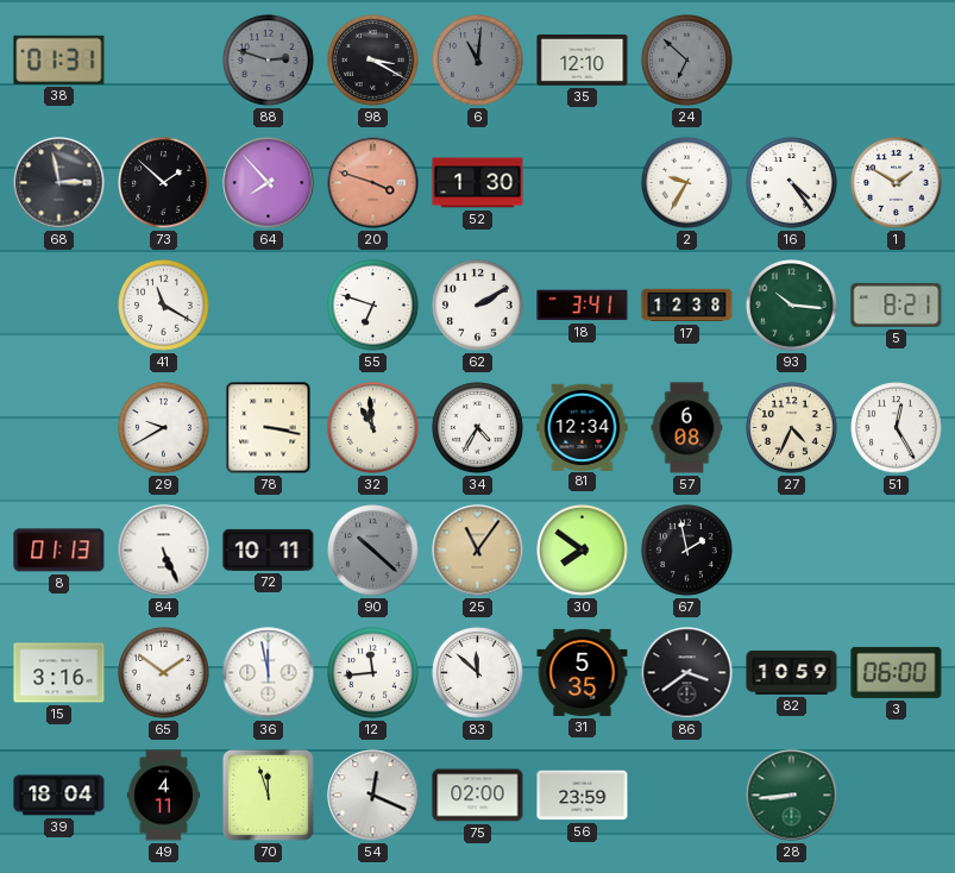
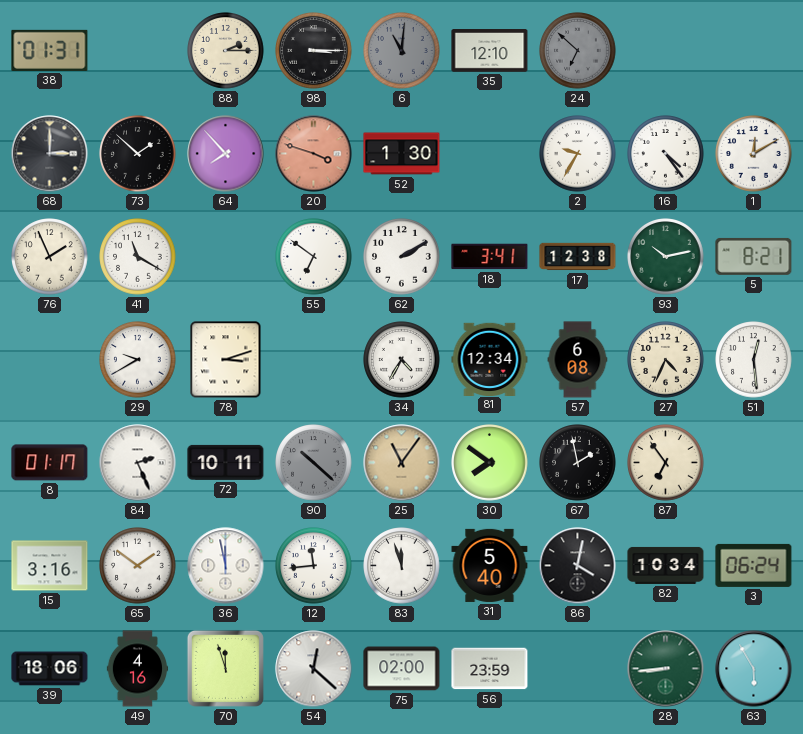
88: 2:48 -> 2:15 (226, 51)
88 dial: grey -> cream (226, 51)
98: 3:20 -> 3:15 (314, 51)
68: 2:58 -> 3:00 (50, 154)
1: 1:50 -> 12:10 (754, 154)
76: none -> 1:56 (50, 257)
55: 6:48 -> 6:51 (314, 257)
93: 10:16 -> 10:13 (666, 257)
78: 3:17 -> 3:12 (226, 360)
32: 10:59 -> none (373, 428)
51: 12:25 -> 12:29 (754, 360)
8: 01:13 -> 01:17 (50, 463)
84: 5:26 -> 2:26 (138, 463)
87: none -> 6:54 (666, 463)
83: 11:52 -> 11:57 (402, 566)
31: 5:35 -> 5:40 (490, 565)
86: 3:39 -> 4:02 (578, 566)
82: 10:59 -> 10:34 (666, 565)
3: 06:00 -> 06:24 (754, 565)
39: 18:04 -> 18:06 (50, 669)
49: 4:11 -> 4:16 (138, 669)
54: 12:19 -> 12:22 (314, 669)
63: none -> 5:55 (754, 669)
